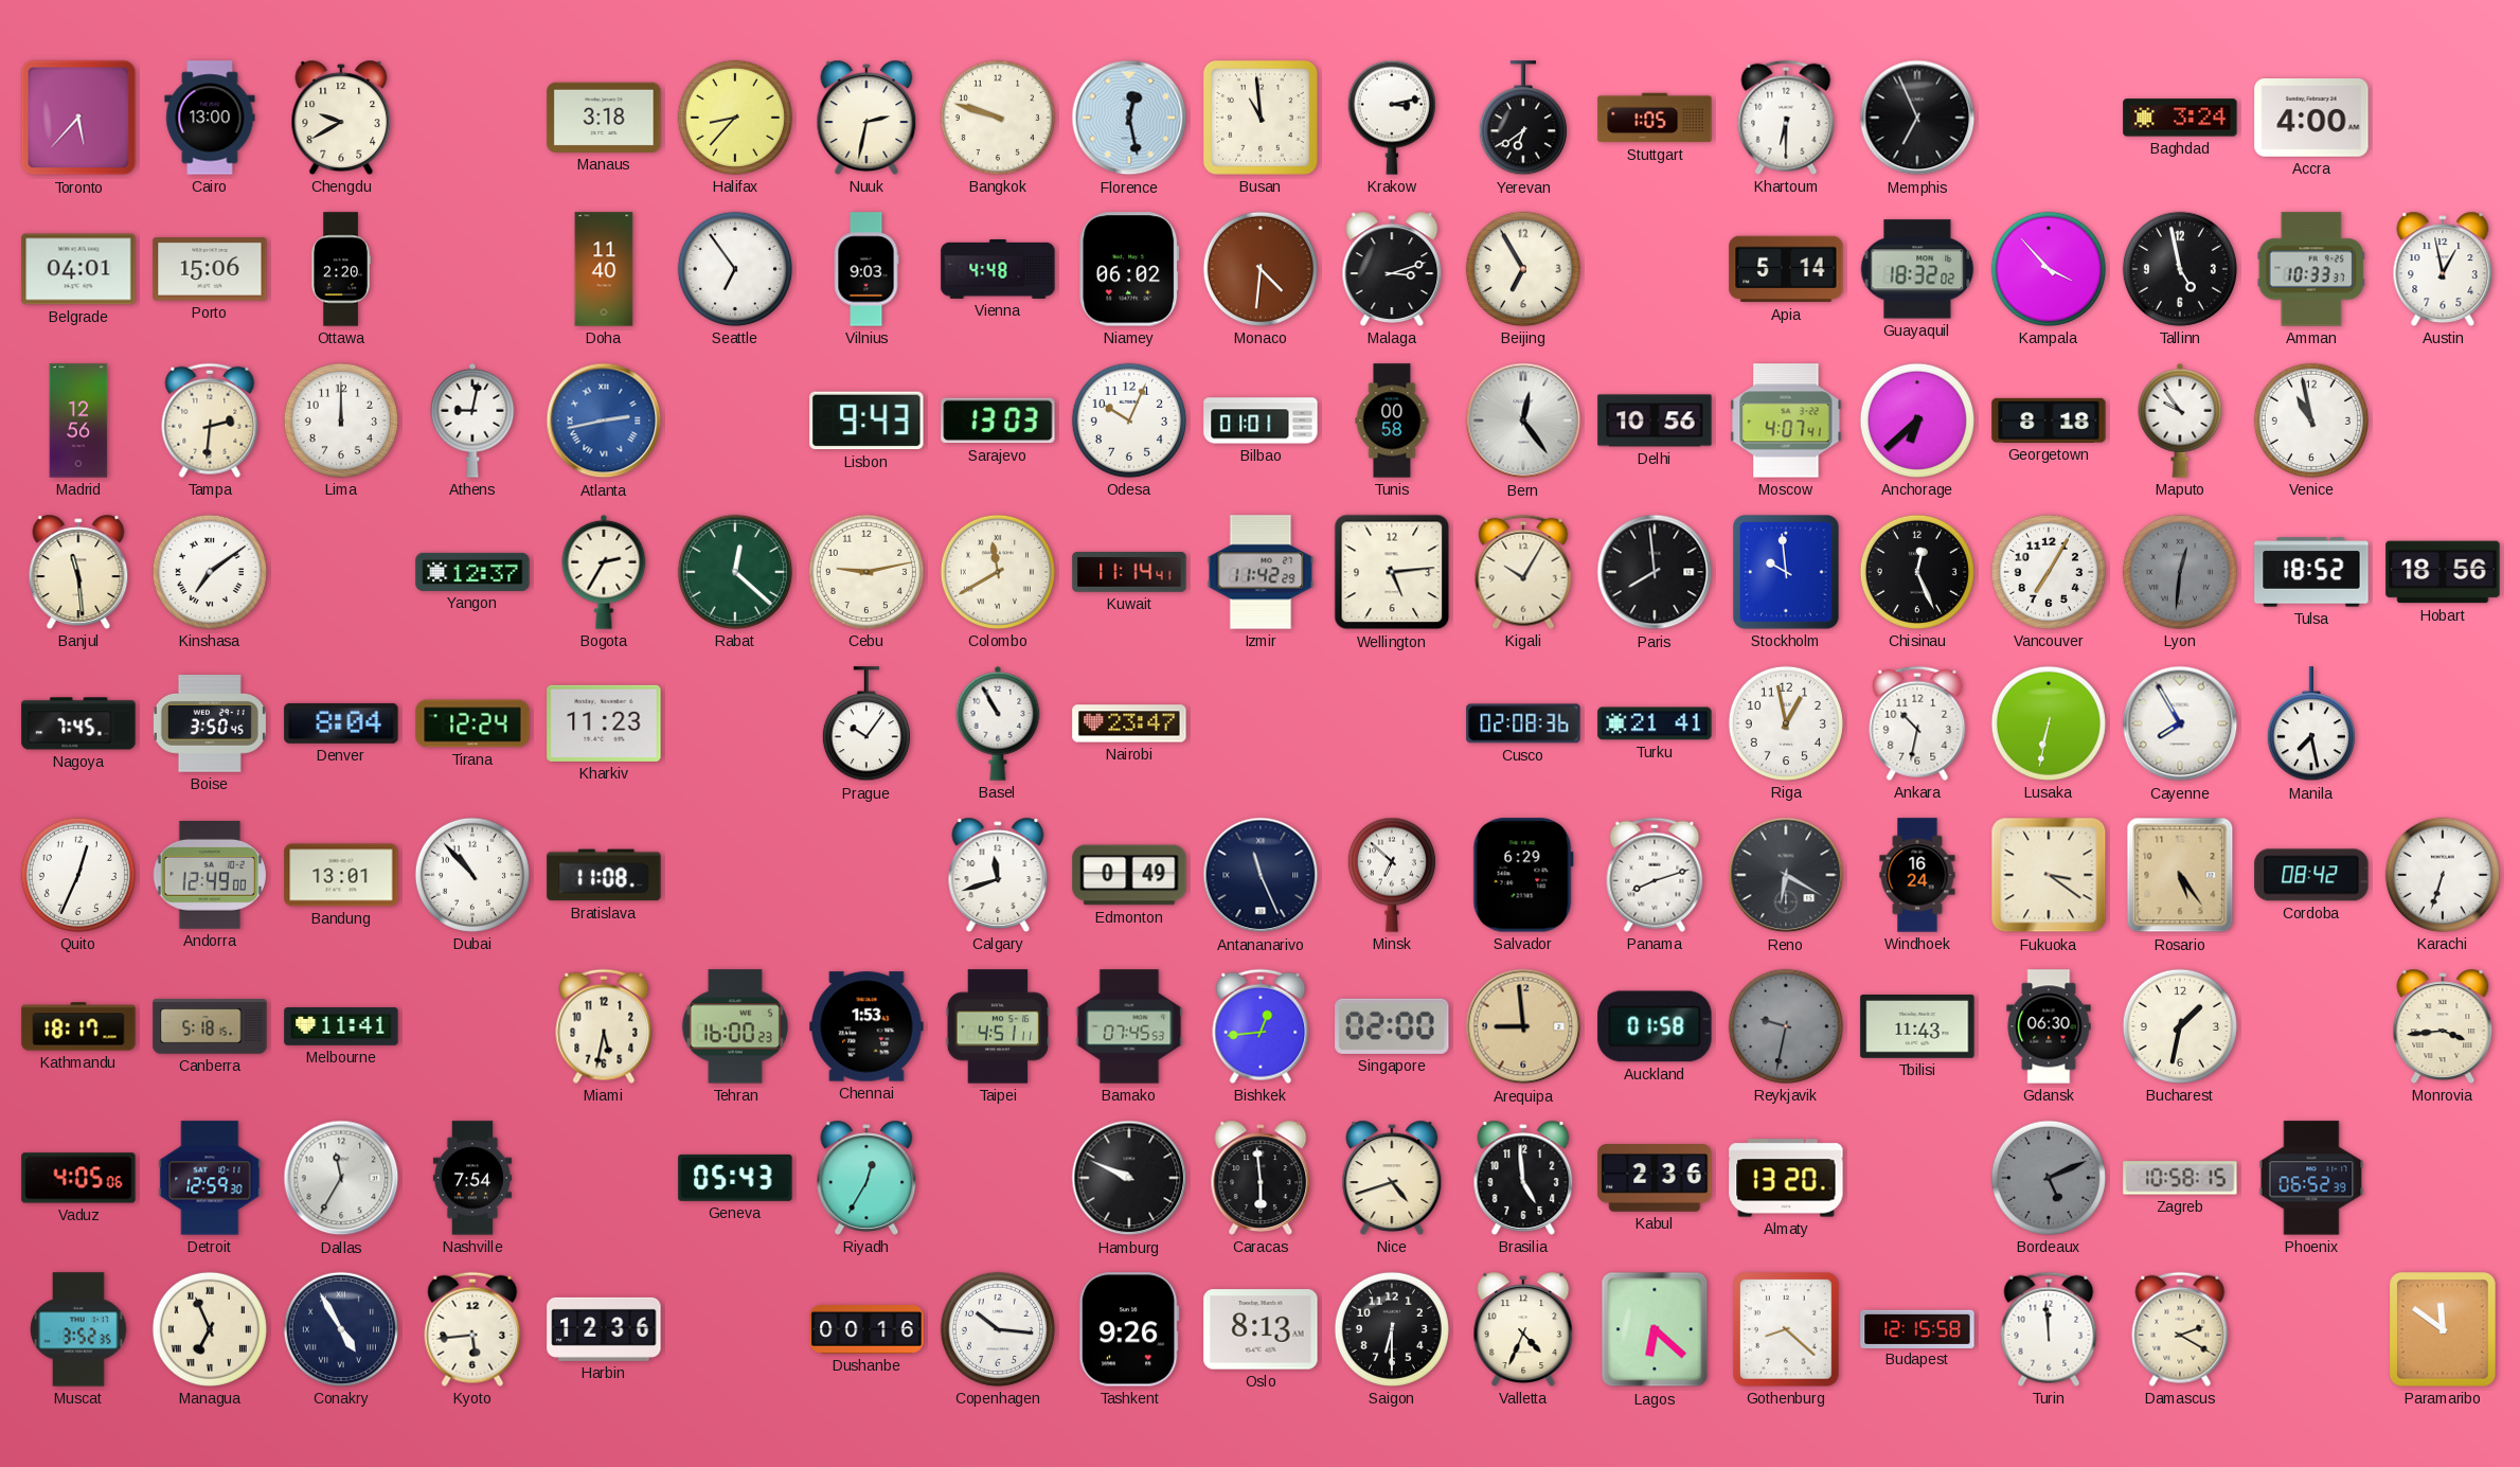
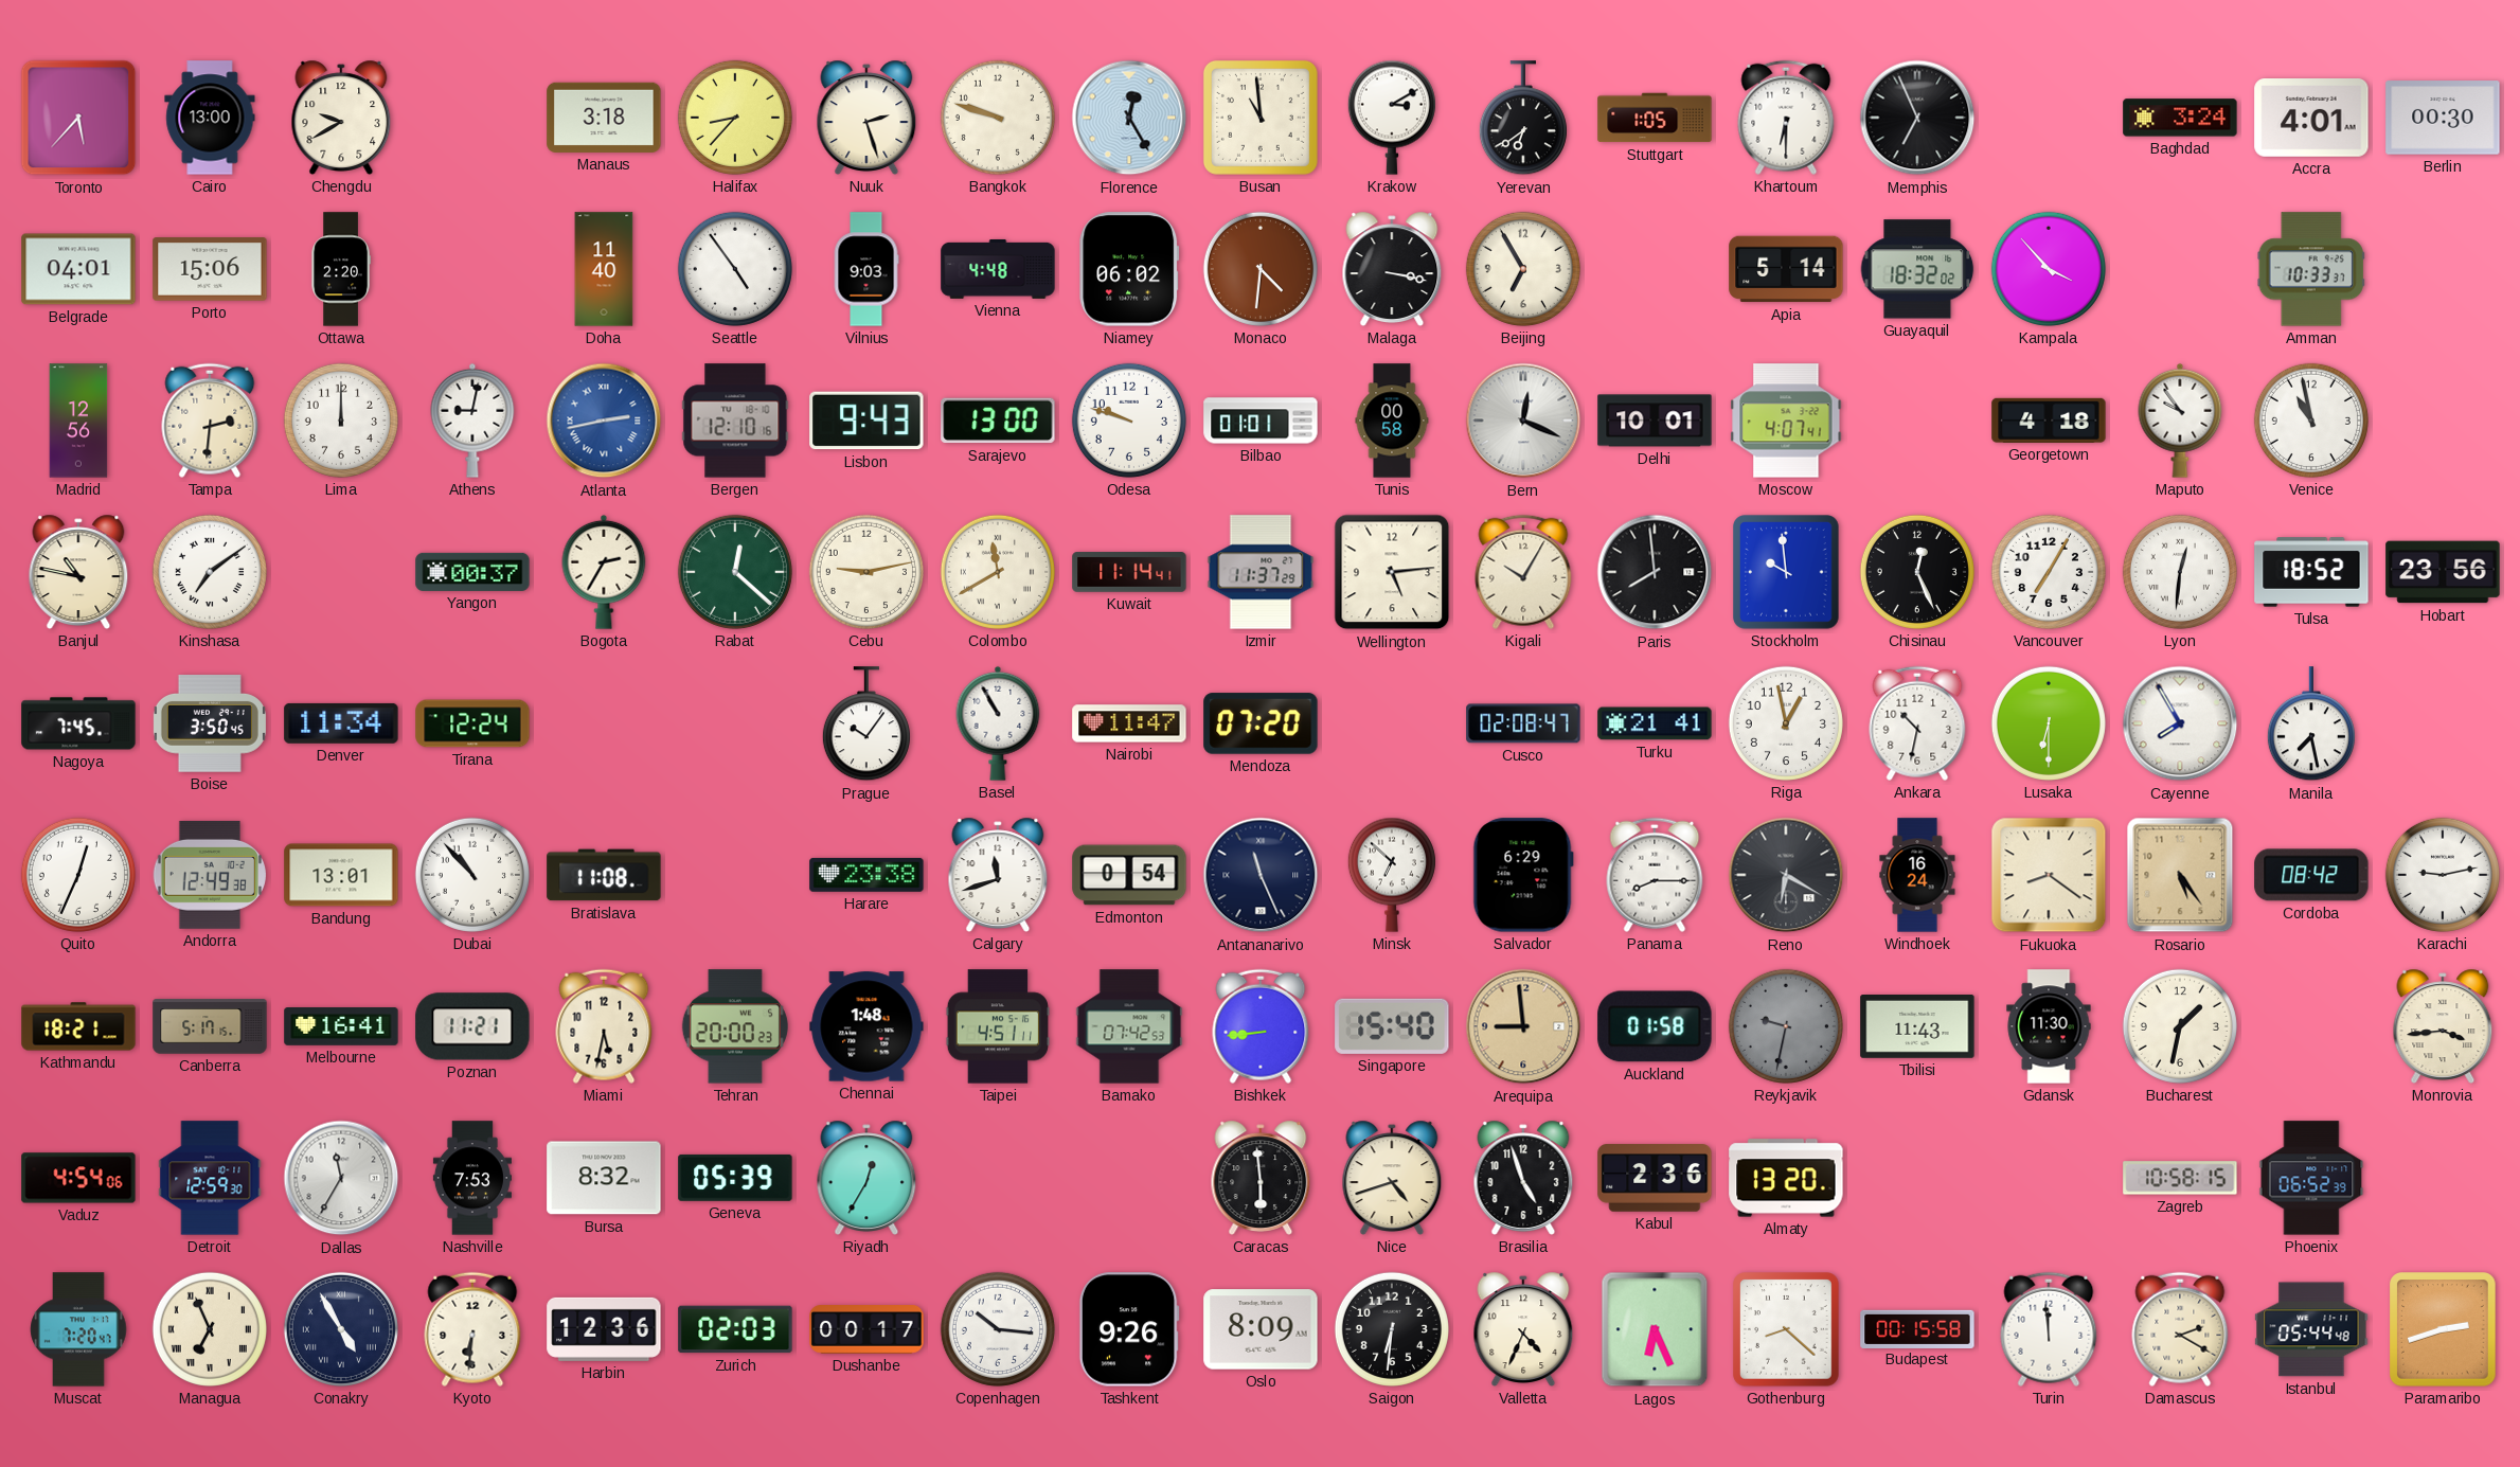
Nuuk: 2:32 -> 2:27 (866, 118)
Florence: 12:28 -> 12:25 (1129, 118)
Krakow: 3:13 -> 3:10 (1392, 118)
Accra: 4:00 -> 4:01 (2311, 119)
Berlin: none -> 00:30 (2443, 118)
Seattle: 6:54 -> 4:54 (735, 269)
Malaga: 3:12 -> 3:17 (1392, 269)
Tallinn: 4:58 -> none (2180, 269)
Austin: 12:58 -> none (2443, 269)
Bergen: none -> 12:10 (735, 421)
Sarajevo: 13:03 -> 13:00 (998, 421)
Odesa: 10:04 -> 9:48 (1129, 421)
Bern: 12:24 -> 12:19 (1523, 421)
Delhi: 10:56 -> 10:01 (1655, 421)
Anchorage: 6:38 -> none (1917, 421)
Georgetown: 8:18 -> 4:18 (2049, 421)
Banjul: 11:29 -> 10:47 (78, 572)
Yangon: 12:37 -> 00:37 (472, 572)
Izmir: 11:42 -> 11:37 (1261, 572)
Lyon dial: grey -> white (2180, 572)
Hobart: 18:56 -> 23:56 (2443, 572)
Denver: 8:04 -> 11:34 (341, 723)
Kharkiv: 11:23 -> none (604, 723)
Nairobi: 23:47 -> 11:47 (1129, 723)
Mendoza: none -> 07:20 (1261, 723)
Cusco: 02:08:36 -> 02:08:47 (1523, 723)
Lusaka: 6:32 -> 6:30 (2049, 723)
Andorra: 12:49:00 -> 12:49:38 (209, 875)
Harare: none -> 23:38 (866, 875)
Edmonton: 0:49 -> 0:54 (1129, 875)
Panama: 8:12 -> 8:15 (1655, 875)
Fukuoka: 3:21 -> 8:21 (2049, 875)
Karachi: 6:33 -> 9:13 (2443, 875)
Kathmandu: 18:17 -> 18:21 (78, 1026)
Canberra: 5:18 -> 5:17 (210, 1026)
Melbourne: 11:41 -> 16:41 (341, 1027)
Poznan: none -> 11:21 (472, 1026)
Tehran: 16:00 -> 20:00 (735, 1026)
Chennai: 1:53 -> 1:48 (866, 1026)
Bamako: 07:45 -> 07:42 (1129, 1026)
Bishkek: 12:44 -> 8:44 (1261, 1026)
Singapore: 02:00 -> 15:40 (1392, 1026)
Gdansk: 06:30 -> 11:30 (2049, 1026)
Vaduz: 4:05 -> 4:54 (78, 1178)
Nashville: 7:54 -> 7:53 (472, 1178)
Bursa: none -> 8:32 (604, 1178)
Geneva: 05:43 -> 05:39 (735, 1178)
Hamburg: 9:49 -> none (1129, 1178)
Brasilia: 4:59 -> 4:57 (1523, 1178)
Bordeaux: 5:11 -> none (2049, 1178)
Muscat: 3:52 -> 7:20 (78, 1329)
Kyoto: 5:44 -> 6:31 (472, 1329)
Zurich: none -> 02:03 (735, 1329)
Dushanbe: 00:16 -> 00:17 (866, 1330)
Oslo: 8:13 -> 8:09 (1261, 1329)
Saigon: 6:30 -> 6:31 (1392, 1329)
Lagos: 6:22 -> 6:26 (1655, 1329)
Budapest: 12:15 -> 00:15 (1917, 1328)
Istanbul: none -> 05:44 (2311, 1329)
Paramaribo: 11:51 -> 2:42 (2443, 1329)
